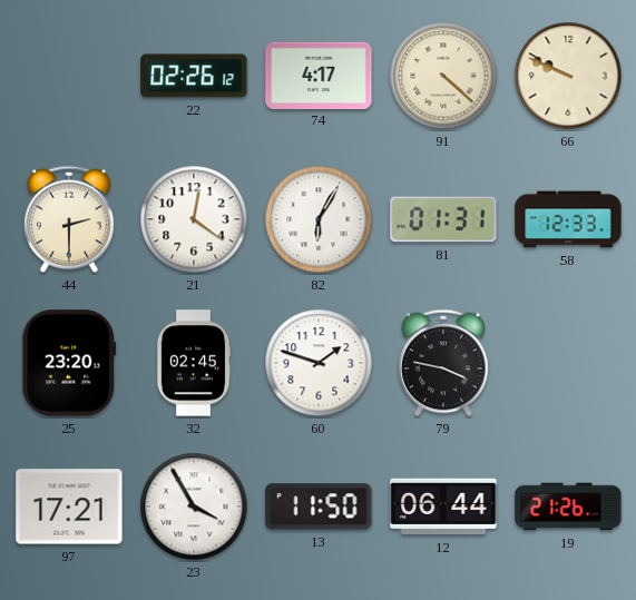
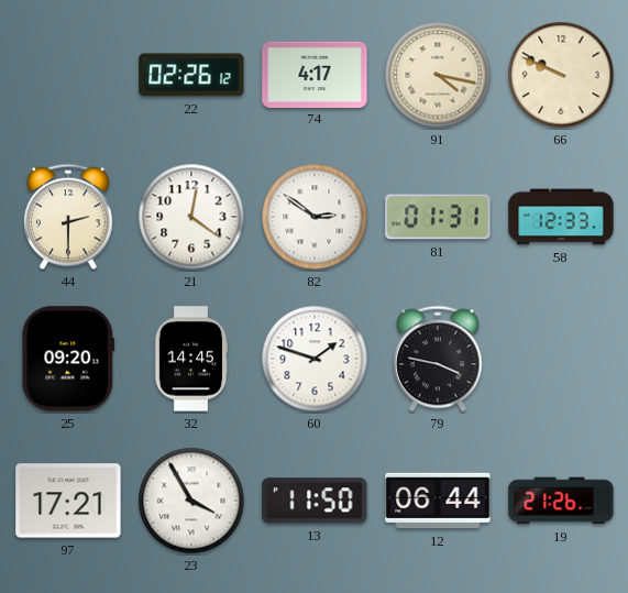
91: 4:22 -> 4:17 (438, 75)
82: 6:05 -> 2:51 (315, 217)
25: 23:20 -> 09:20 (68, 359)
32: 02:45 -> 14:45 (191, 359)
